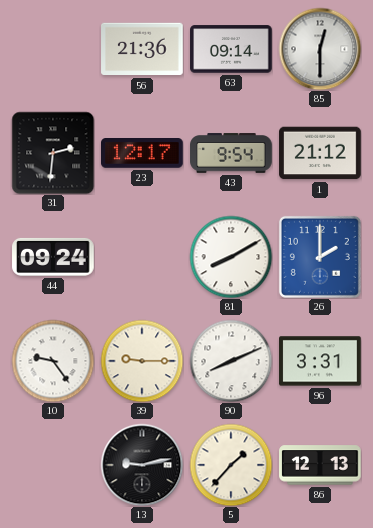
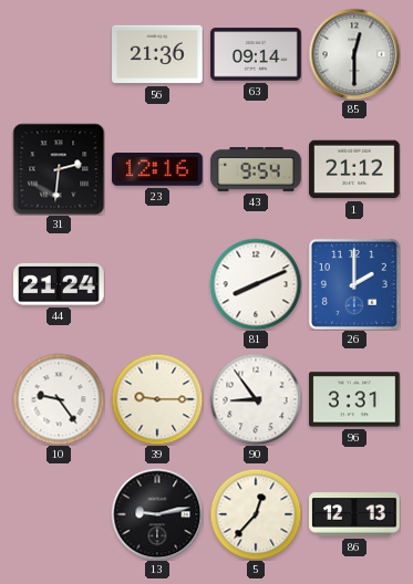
23: 12:17 -> 12:16 (158, 170)
44: 09:24 -> 21:24 (59, 284)
81: 8:10 -> 8:11 (256, 284)
90: 8:11 -> 8:54 (256, 399)
5: 1:37 -> 12:37 (256, 514)
